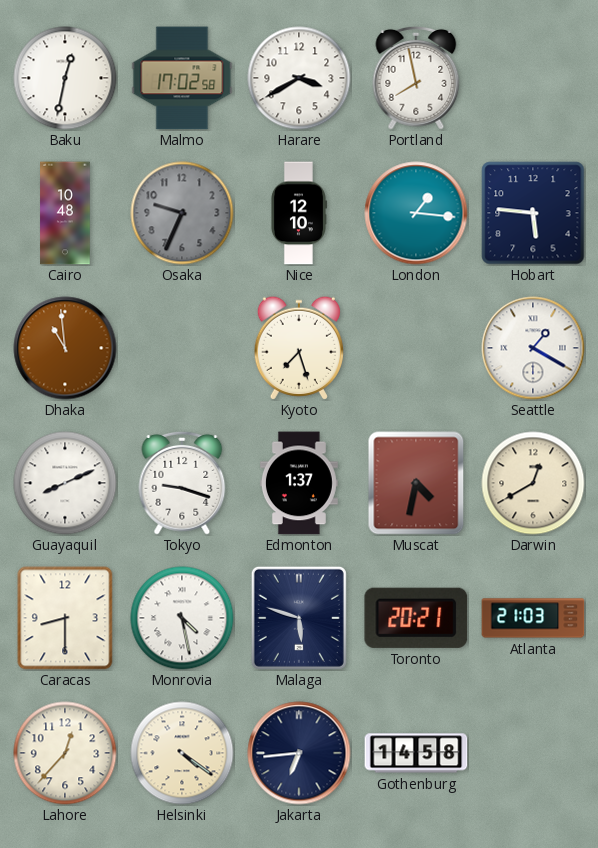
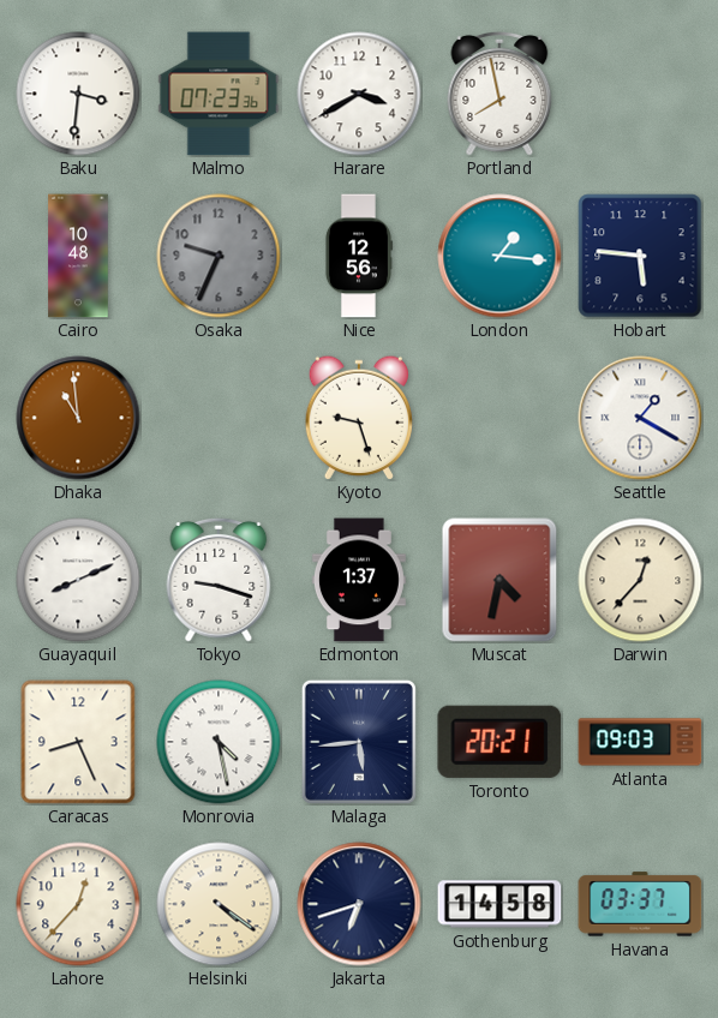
Baku: 12:32 -> 3:31 (78, 94)
Malmo: 17:02 -> 07:23 (219, 94)
Nice: 12:10 -> 12:56 (358, 256)
Kyoto: 7:27 -> 9:27 (359, 418)
Darwin: 12:40 -> 12:37 (640, 580)
Caracas: 8:30 -> 8:26 (78, 742)
Malaga: 5:48 -> 5:44 (359, 742)
Atlanta: 21:03 -> 09:03 (640, 742)
Jakarta: 6:44 -> 6:42 (359, 904)
Havana: none -> 03:37 (640, 904)
